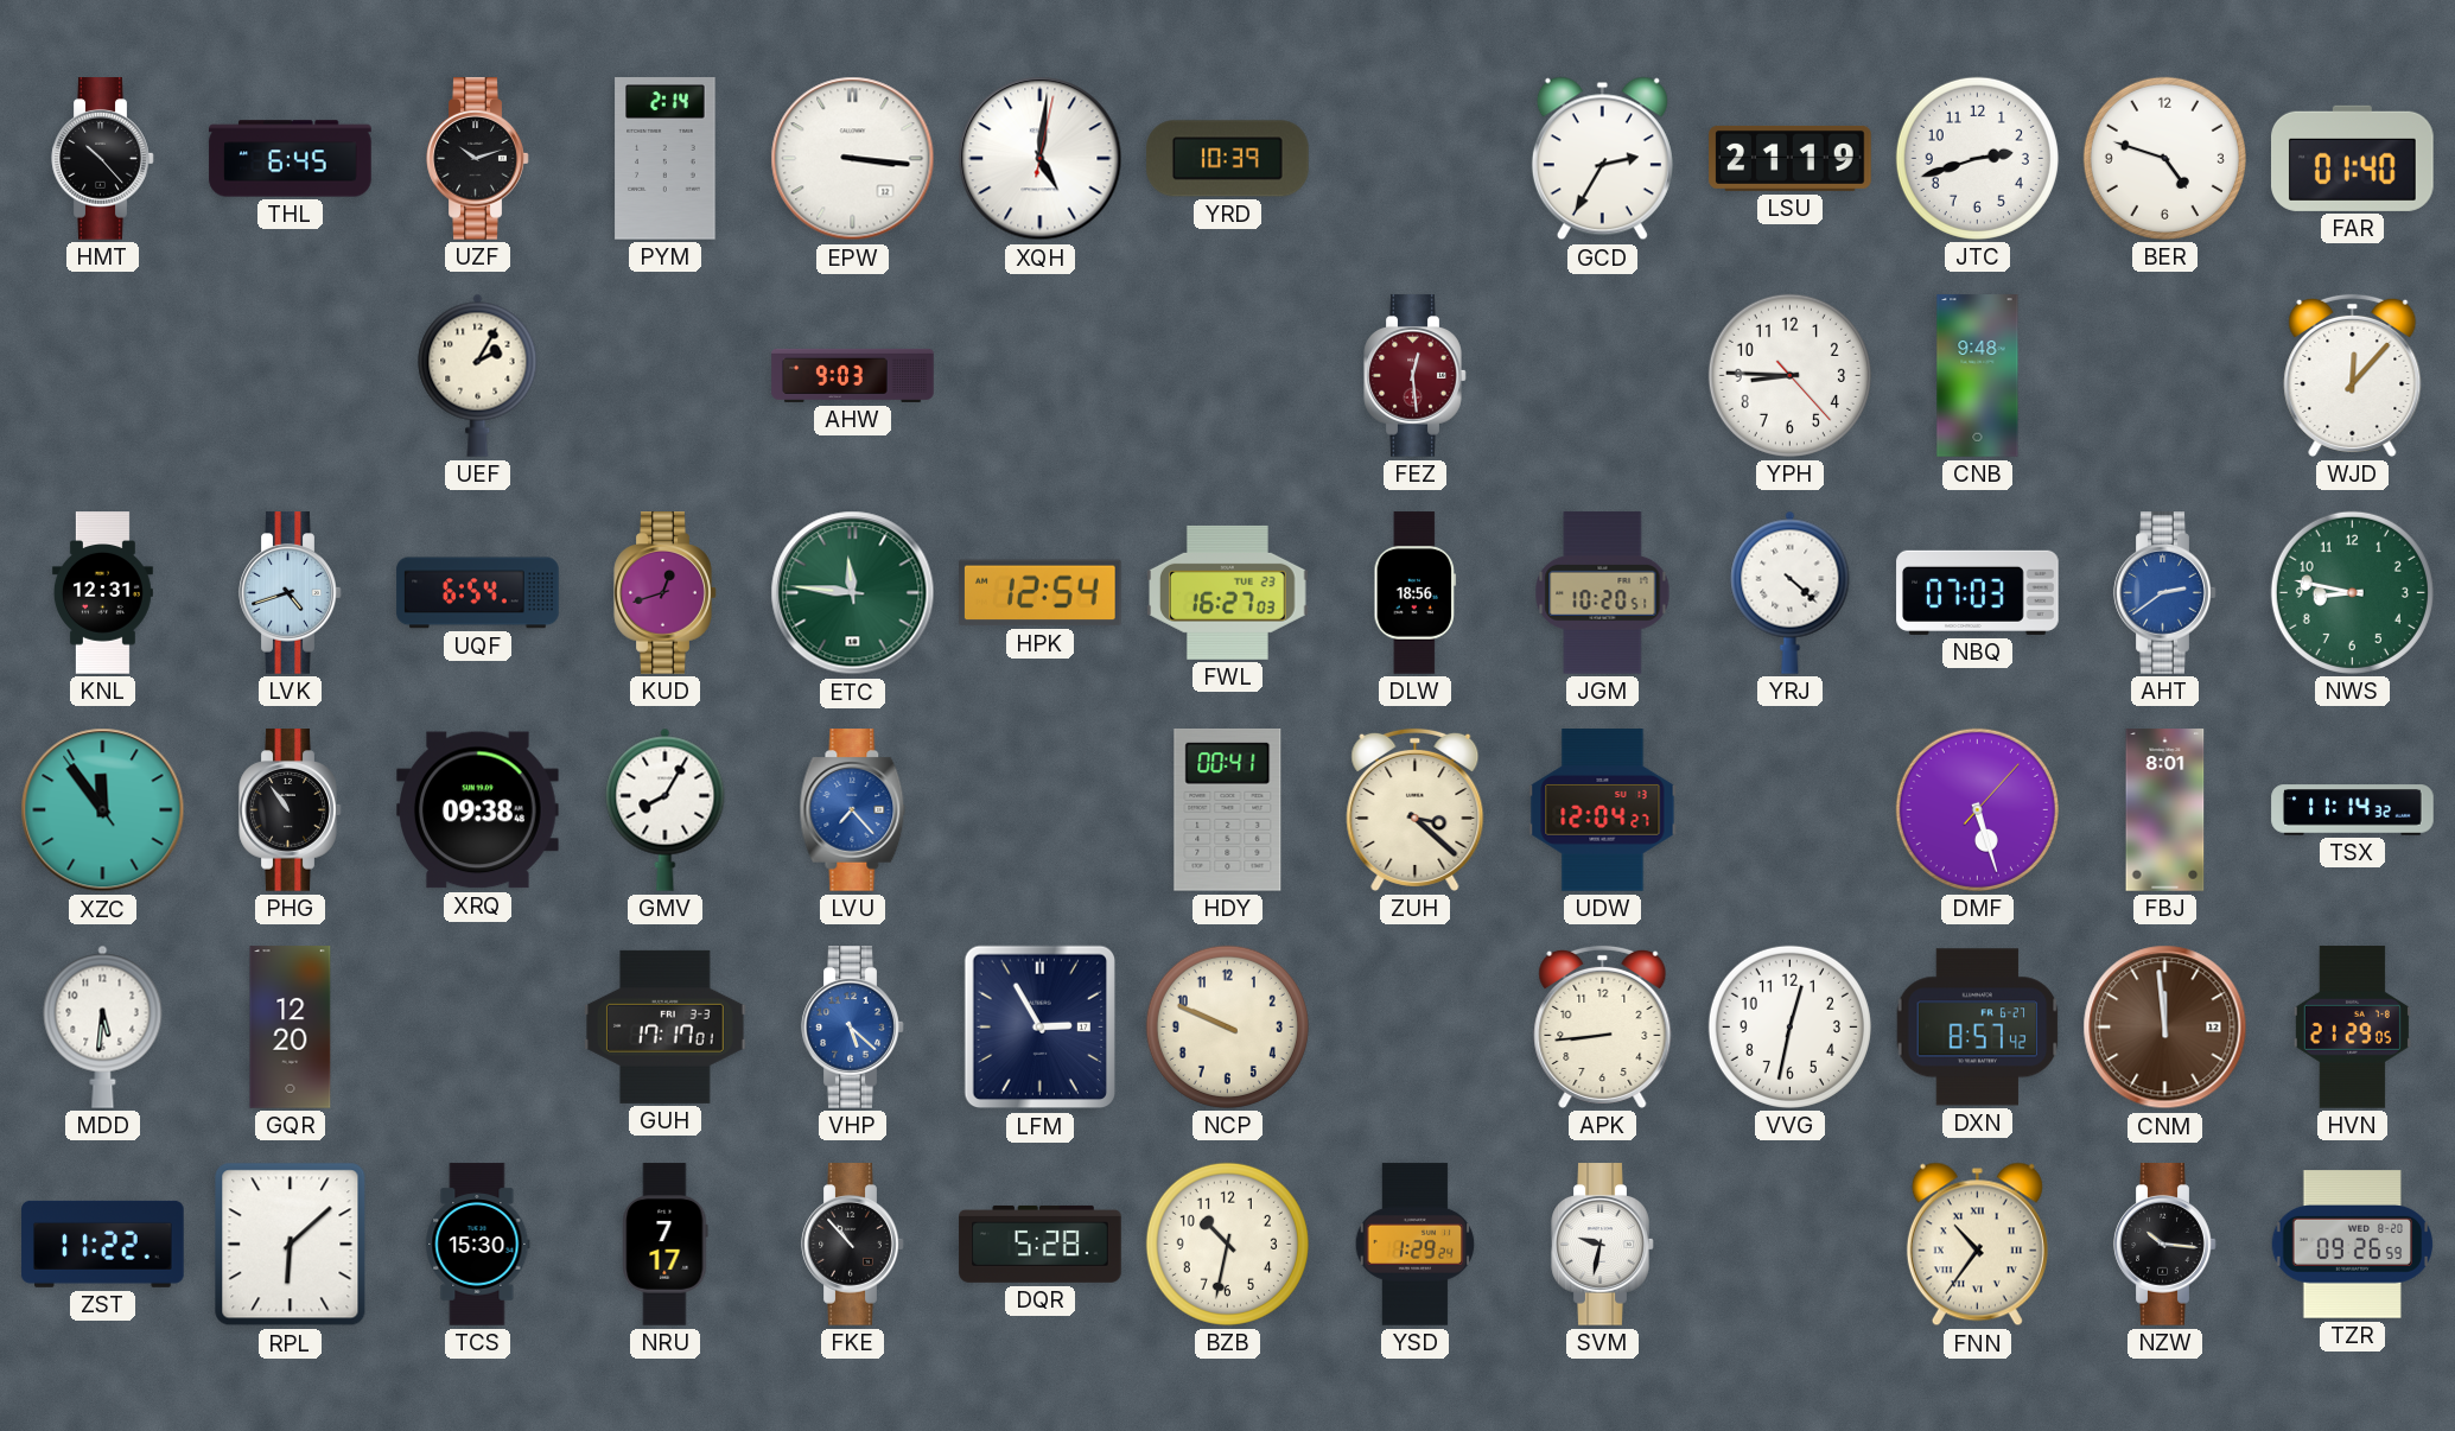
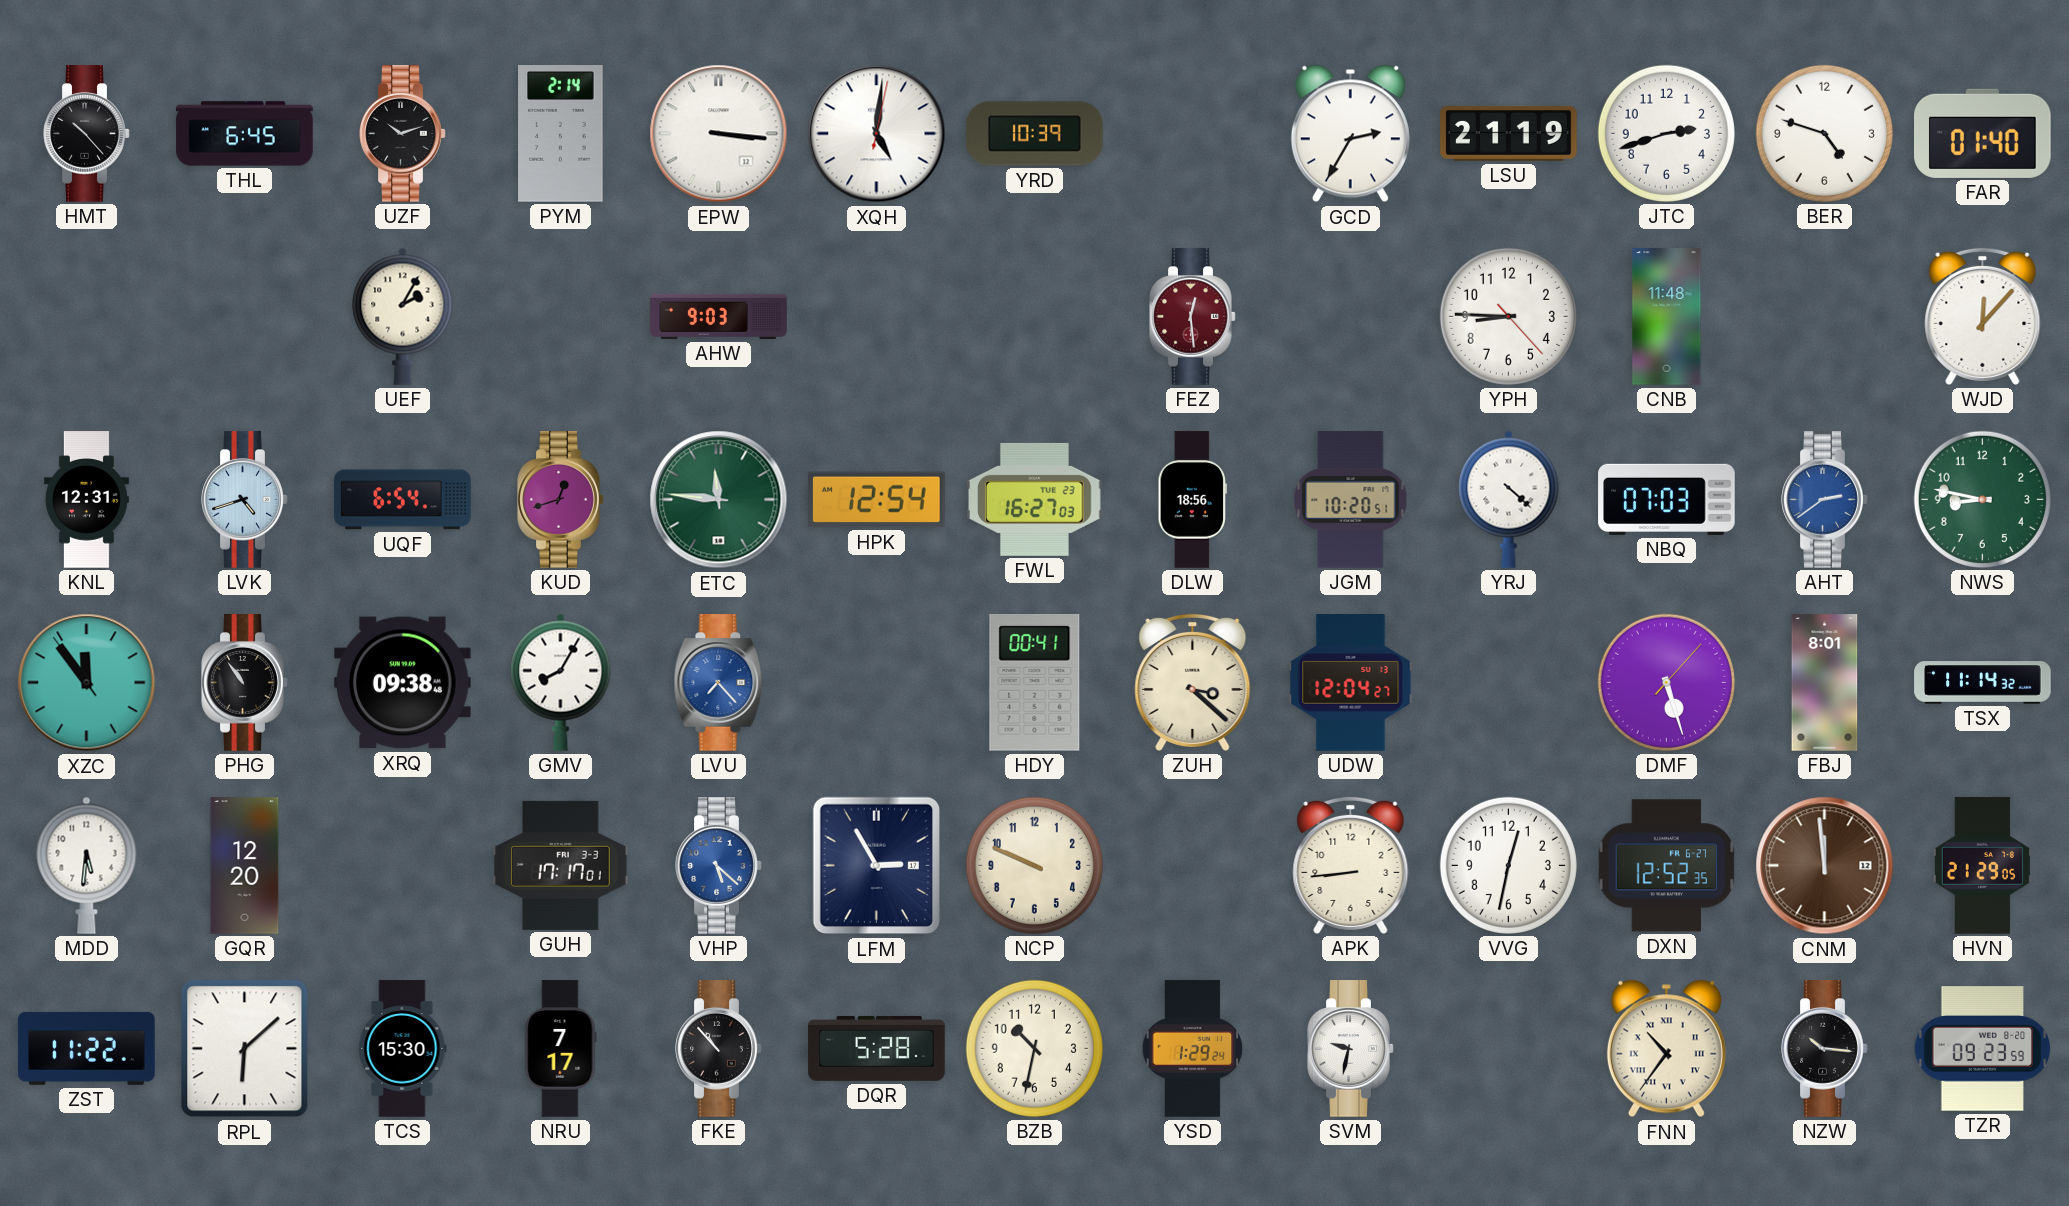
CNB: 9:48 -> 11:48 (1667, 317)
DXN: 8:57 -> 12:52 (1667, 866)
TZR: 09:26 -> 09:23 (1982, 1049)
